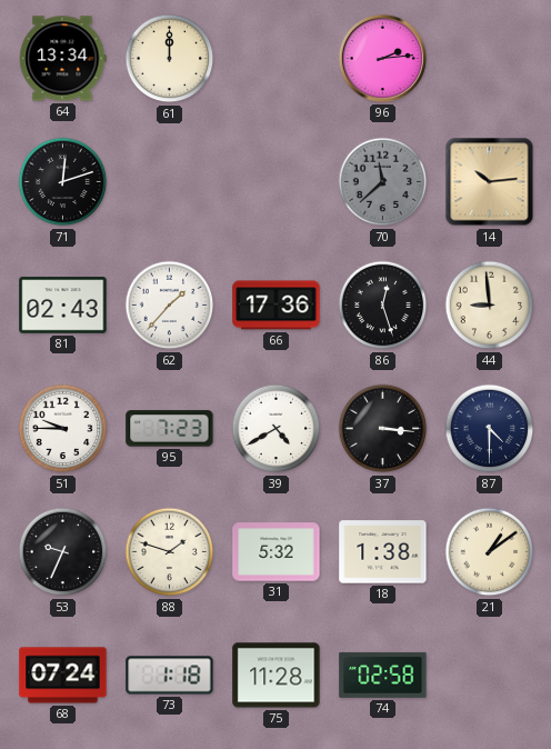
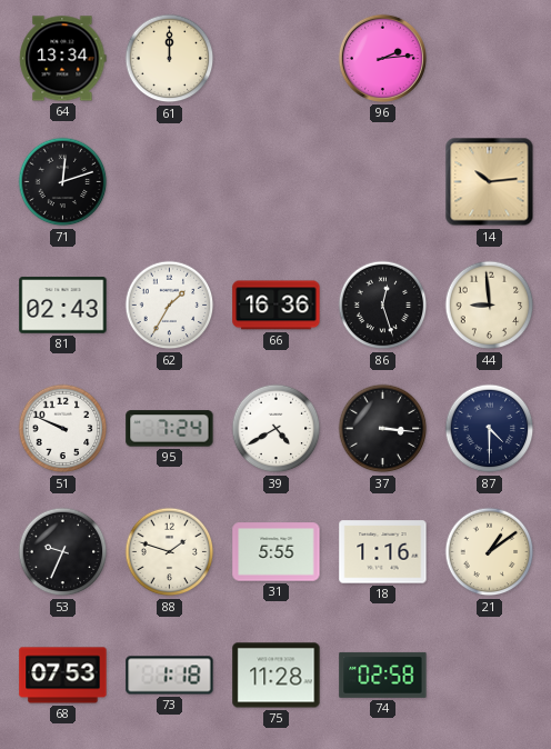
70: 11:38 -> none (383, 182)
62: 1:37 -> 1:35 (170, 306)
66: 17:36 -> 16:36 (277, 306)
51: 9:45 -> 9:49 (63, 429)
95: 7:23 -> 7:24 (170, 429)
31: 5:32 -> 5:55 (277, 552)
18: 1:38 -> 1:16 (383, 552)
68: 07:24 -> 07:53 (63, 676)
